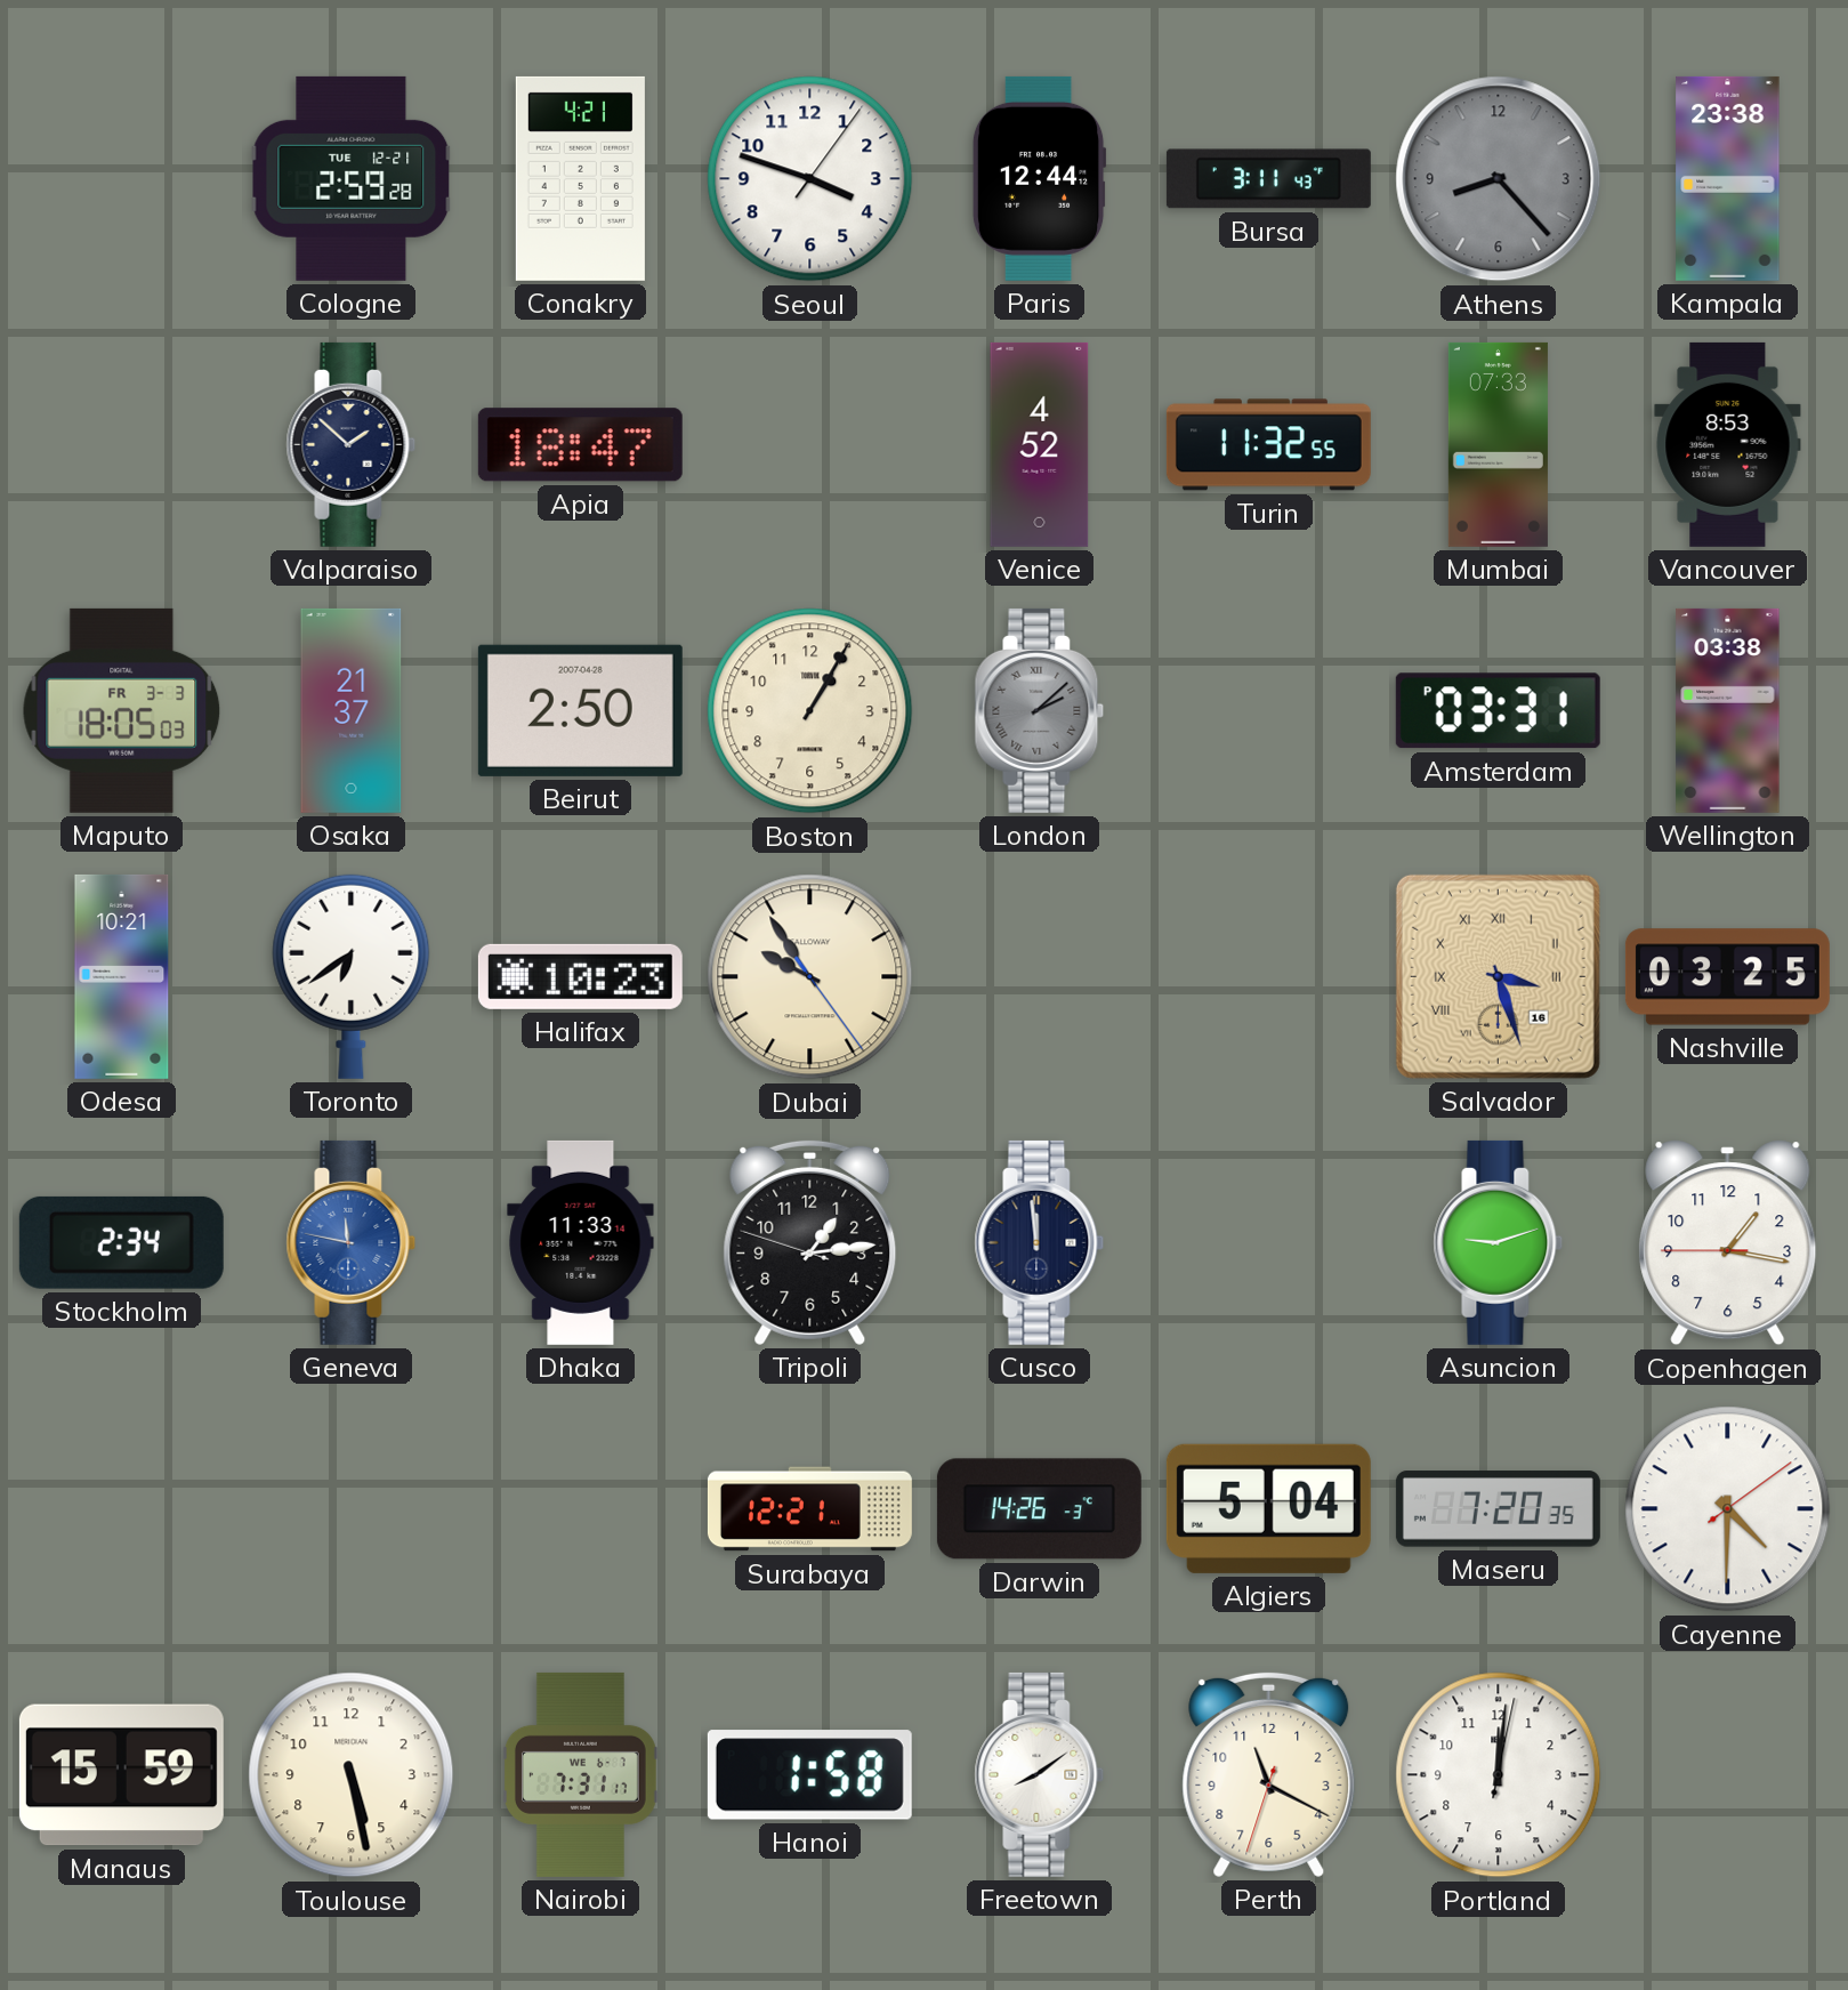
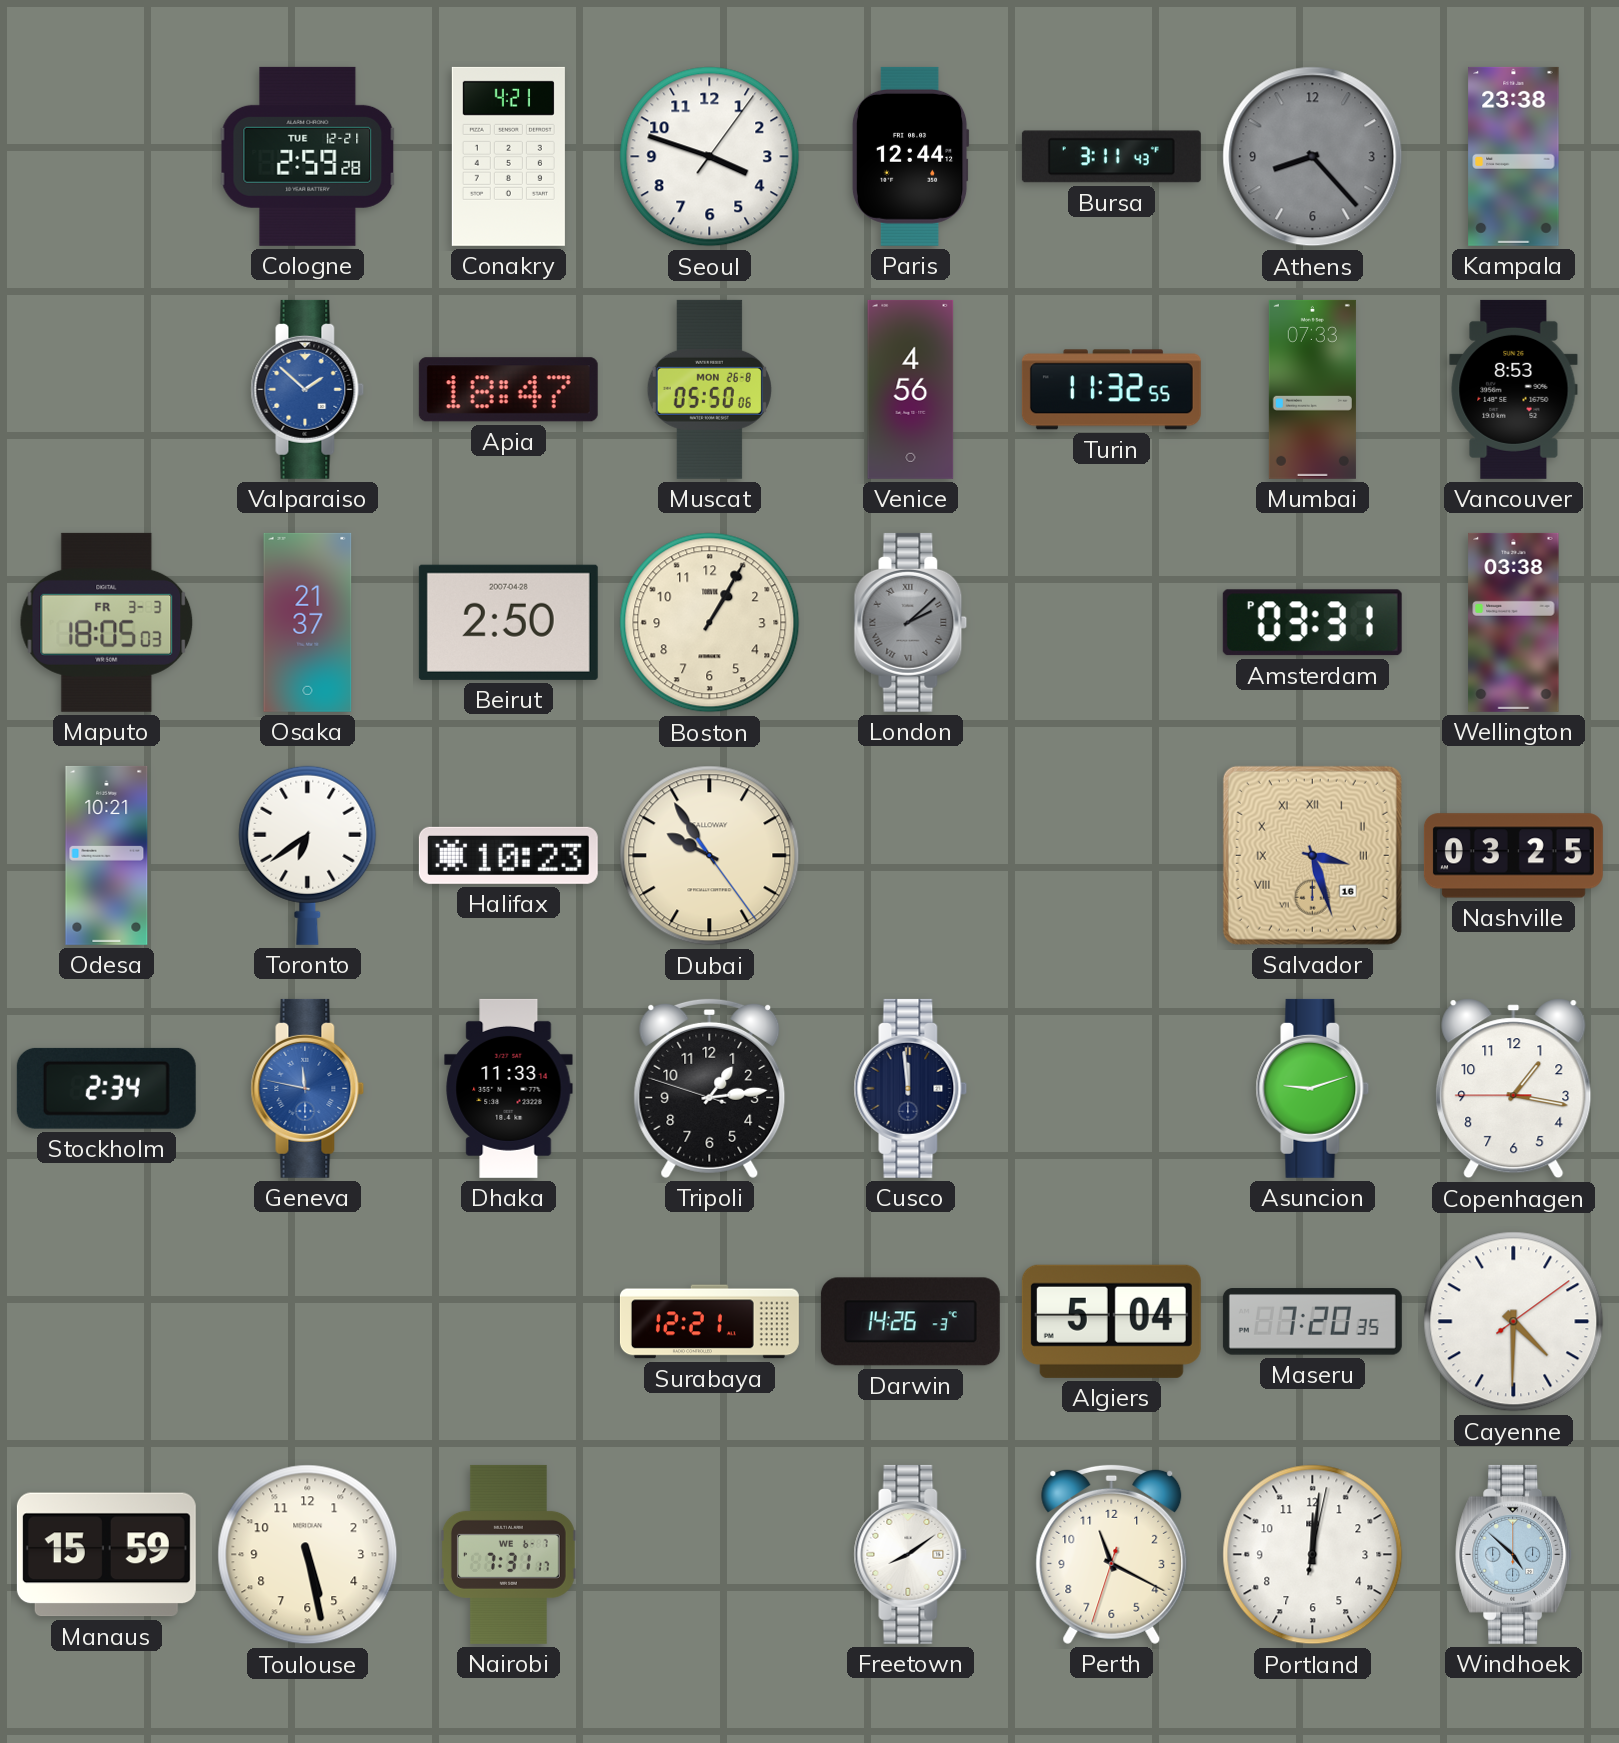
Valparaiso dial: navy -> blue (308, 389)
Muscat: none -> 05:50 (709, 389)
Venice: 4:52 -> 4:56 (911, 389)
Hanoi: 1:58 -> none (809, 1775)
Windhoek: none -> 4:52 (1514, 1554)
